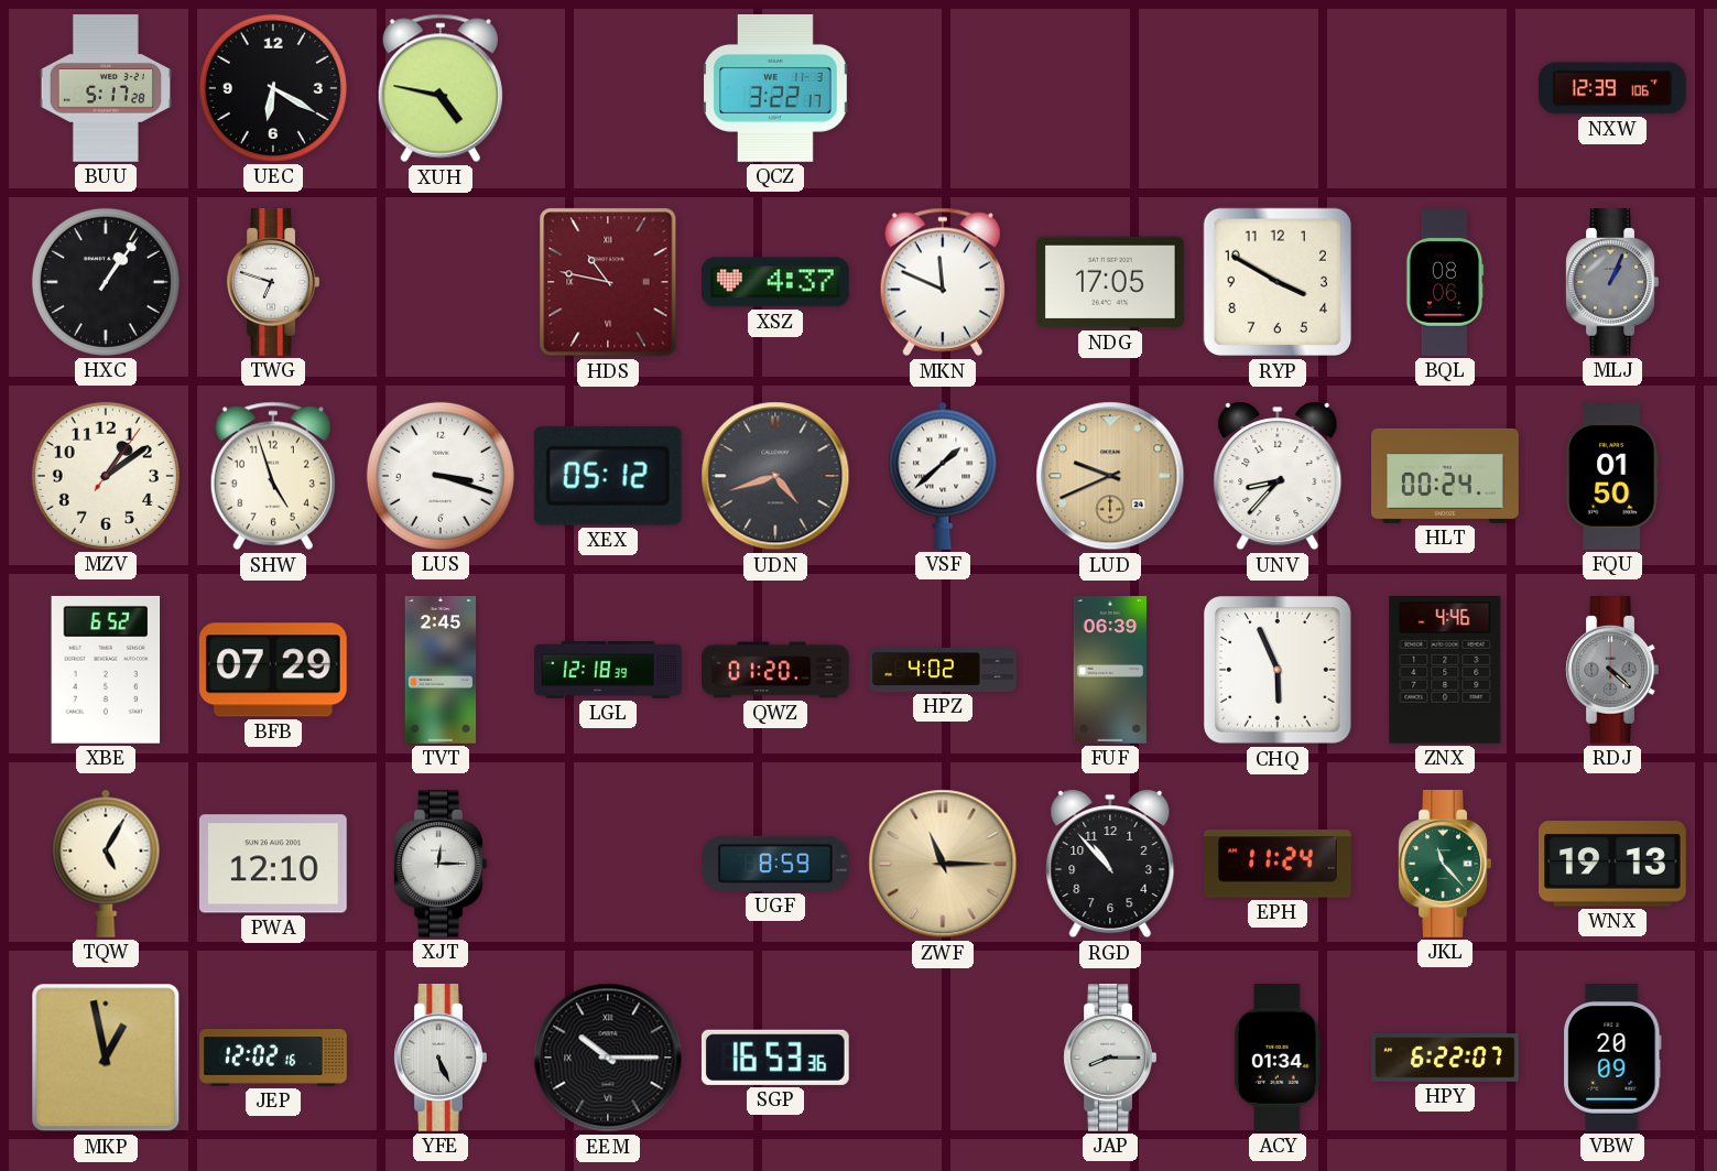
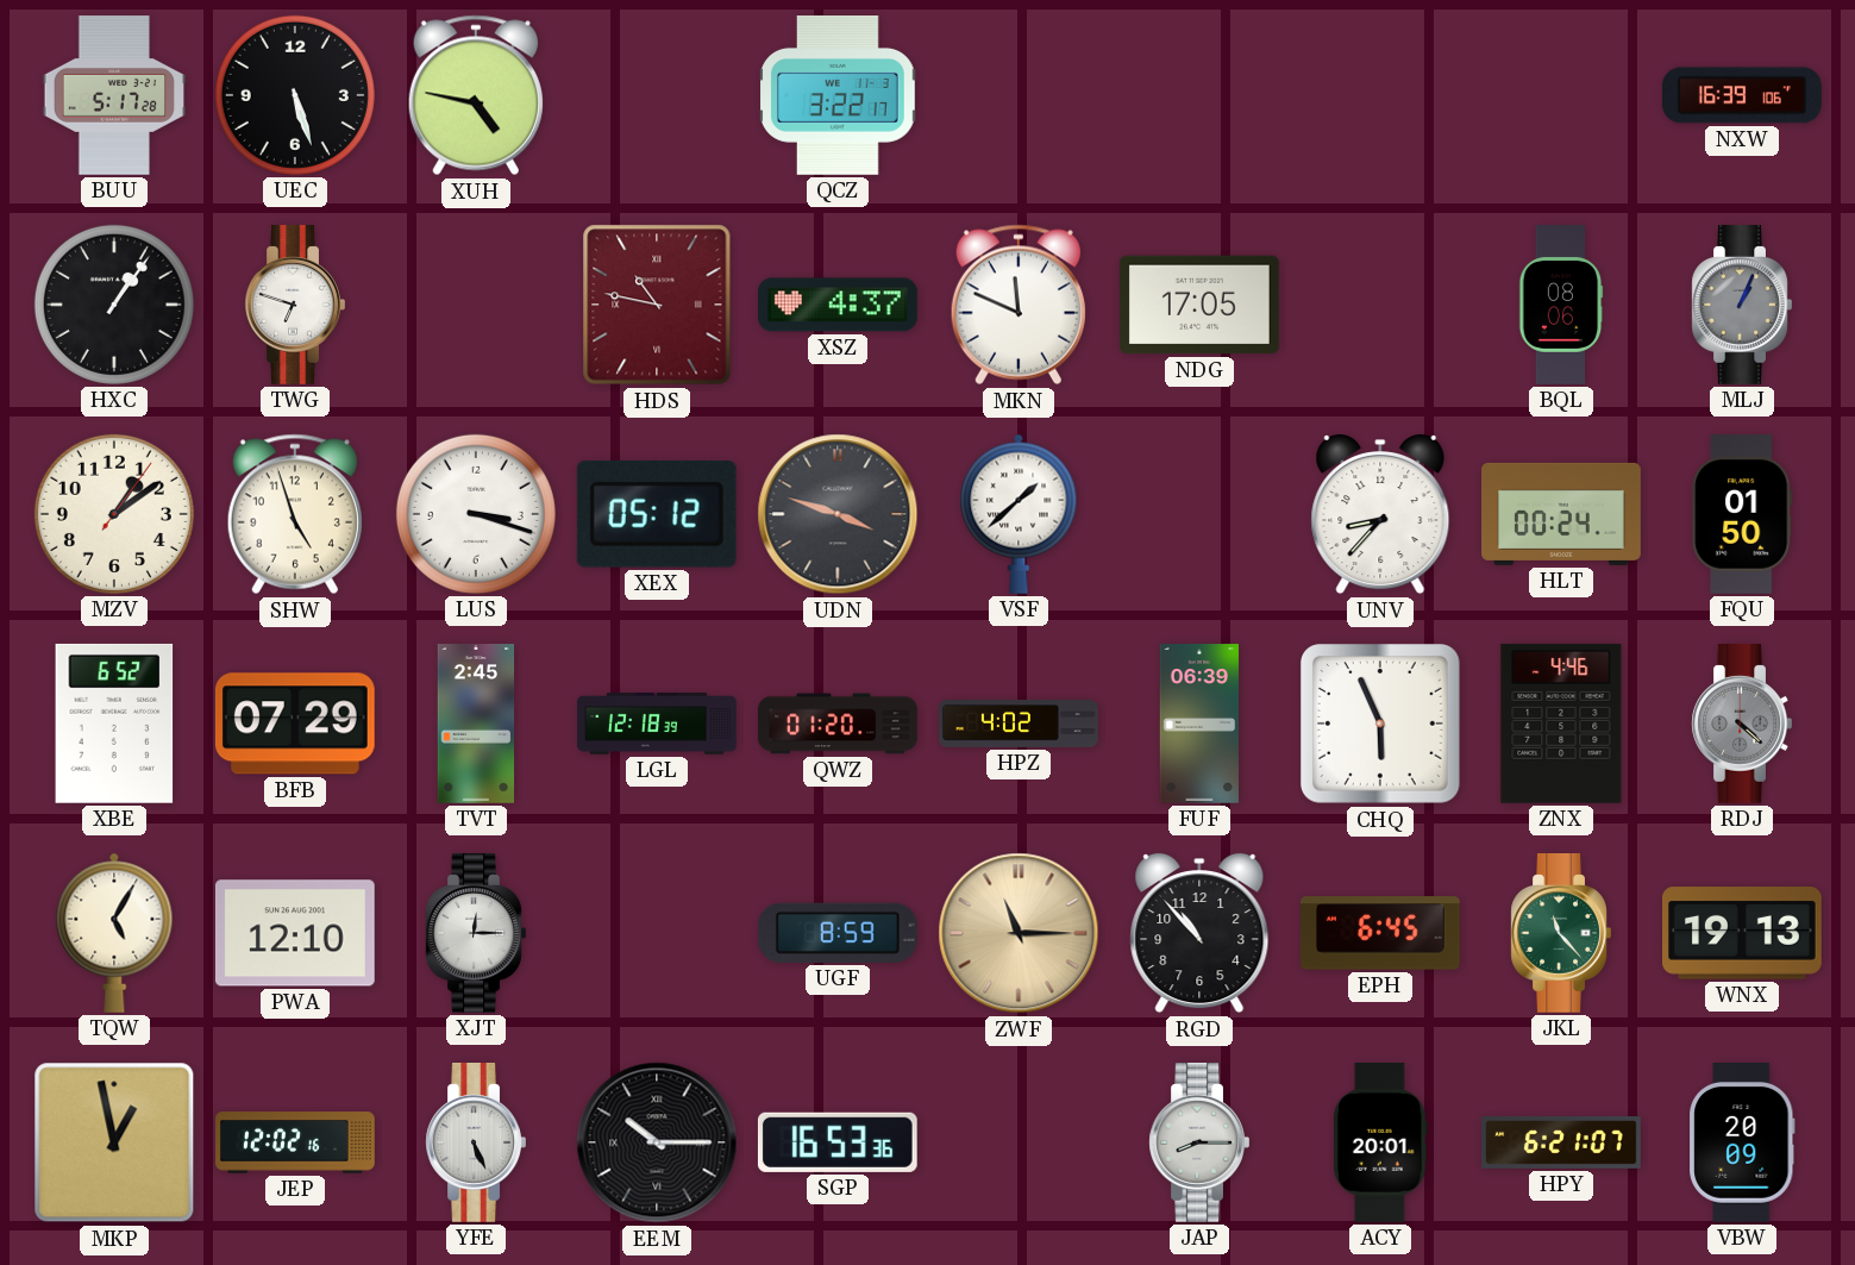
UEC: 6:20 -> 5:27 (295, 95)
NXW: 12:39 -> 16:39 (1742, 95)
RYP: 3:50 -> none (1278, 282)
UDN: 4:42 -> 3:48 (838, 514)
LUD: 9:41 -> none (1110, 476)
EPH: 11:24 -> 6:45 (1380, 933)
ACY: 01:34 -> 20:01 (1381, 1144)
HPY: 6:22 -> 6:21 (1561, 1142)
